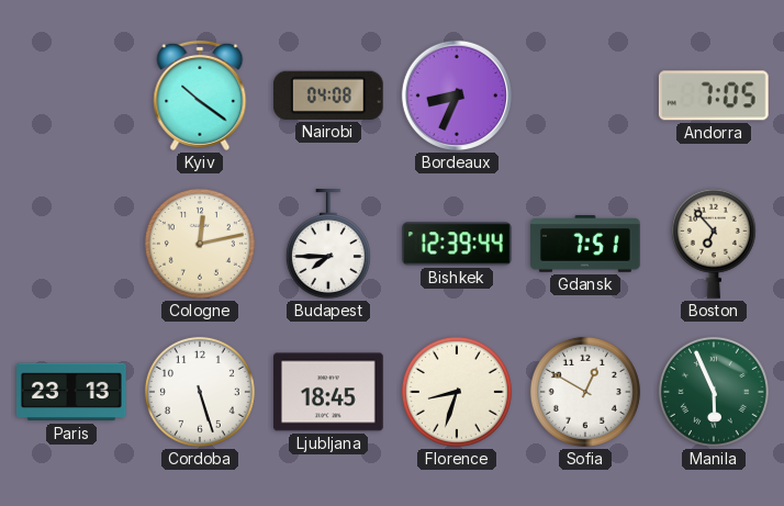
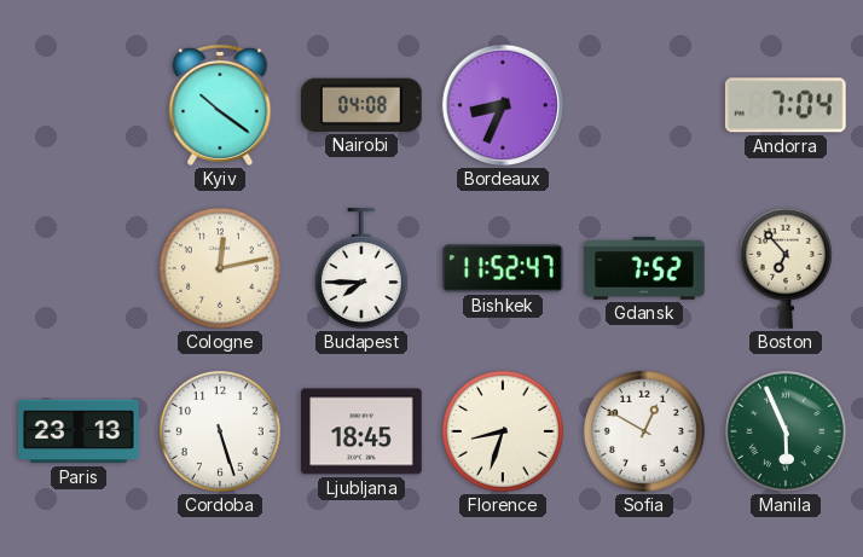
Andorra: 7:05 -> 7:04 (786, 105)
Bishkek: 12:39 -> 11:52 (503, 268)
Gdansk: 7:51 -> 7:52 (644, 268)
